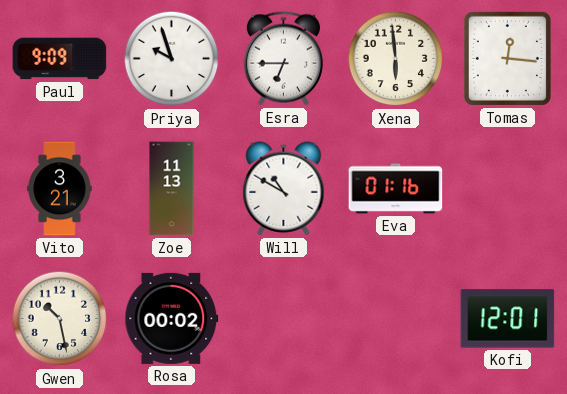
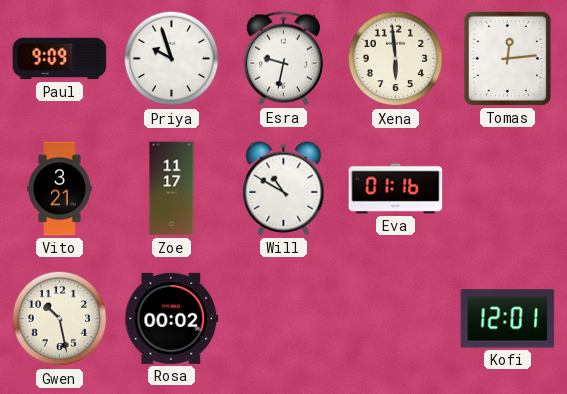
Esra: 6:45 -> 9:32 (283, 59)
Tomas: 12:16 -> 12:14 (507, 58)
Zoe: 11:13 -> 11:17 (172, 189)
